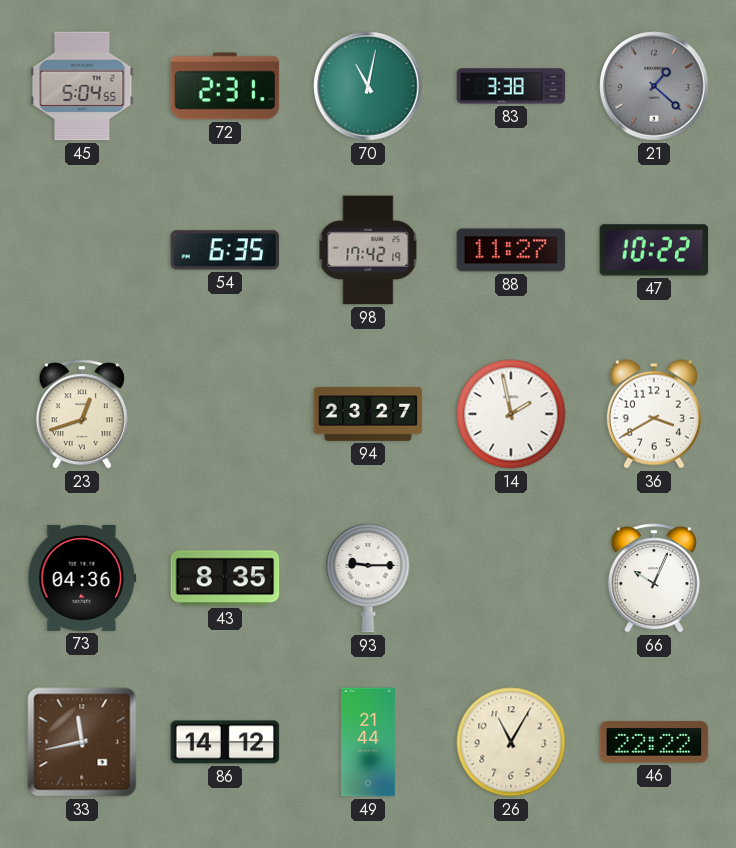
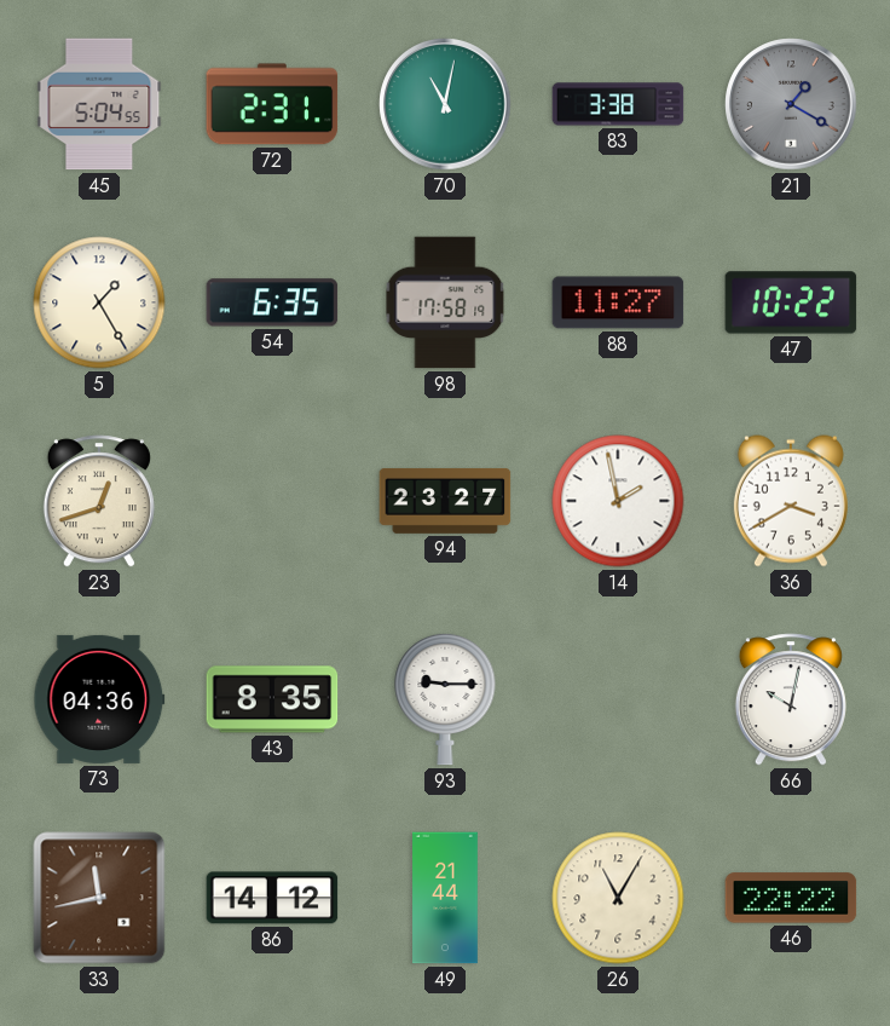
21: 1:22 -> 1:20 (791, 104)
5: none -> 1:25 (99, 302)
98: 17:42 -> 17:58 (445, 302)
66: 10:04 -> 10:02 (791, 699)
